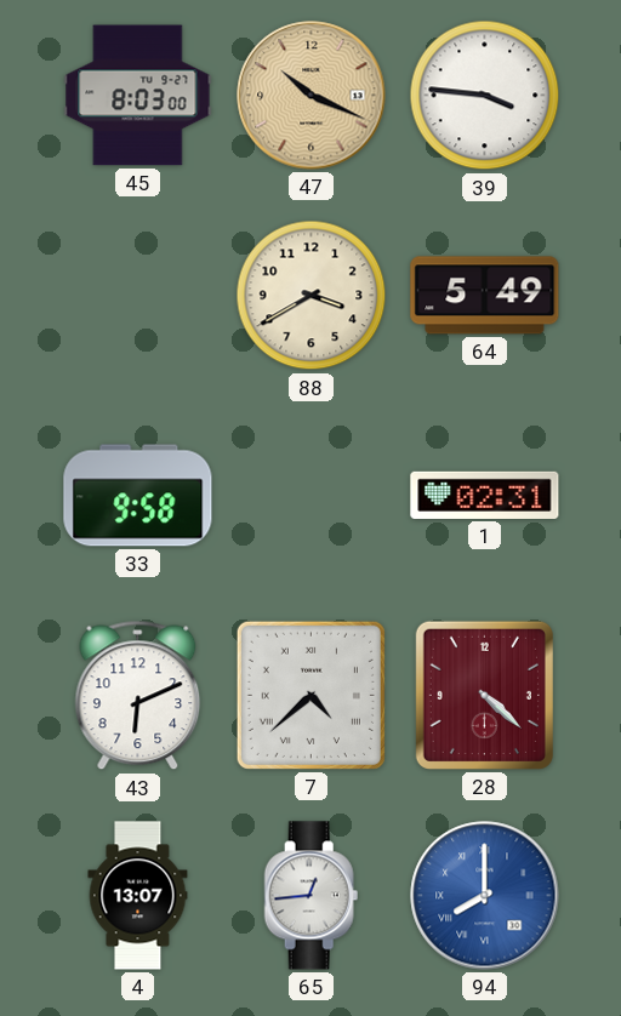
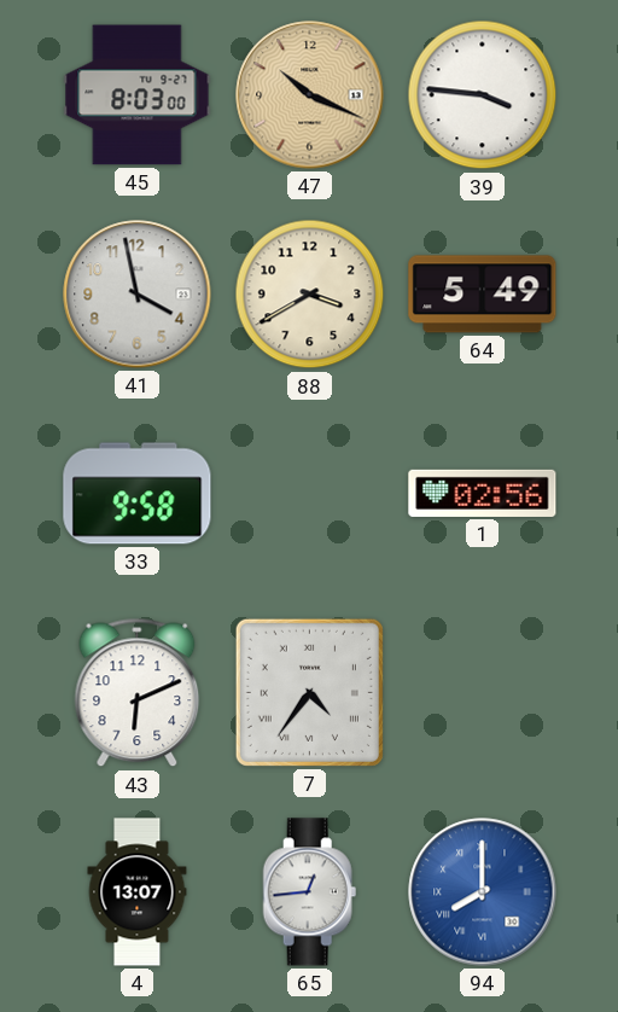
41: none -> 3:58 (138, 295)
1: 02:31 -> 02:56 (483, 493)
7: 4:38 -> 4:36 (309, 692)
28: 4:22 -> none (484, 695)
